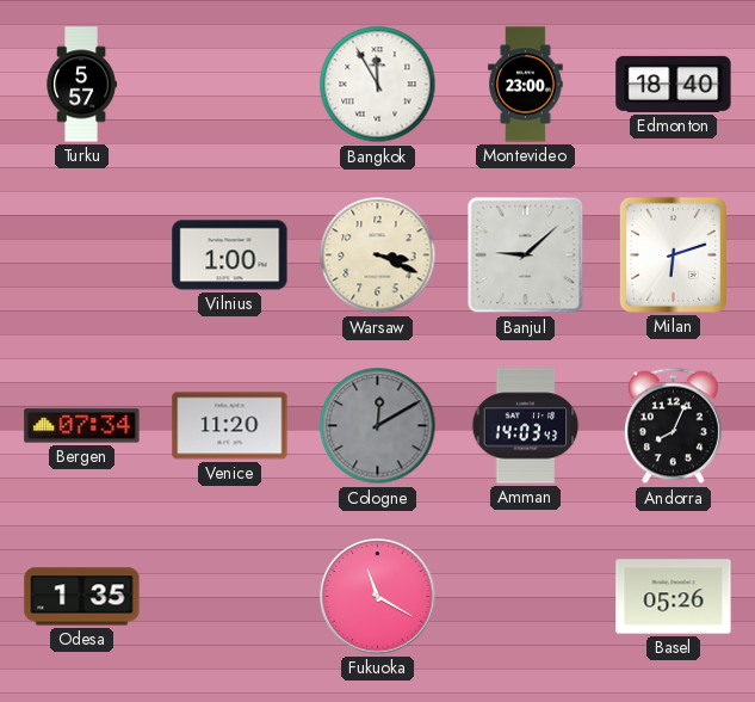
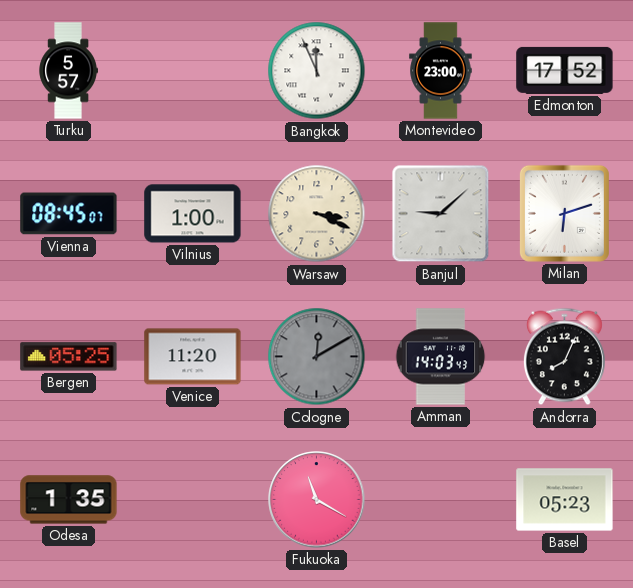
Bangkok: 11:55 -> 11:56 (317, 71)
Edmonton: 18:40 -> 17:52 (565, 70)
Vienna: none -> 08:45 (69, 214)
Bergen: 07:34 -> 05:25 (69, 357)
Basel: 05:26 -> 05:23 (565, 500)
